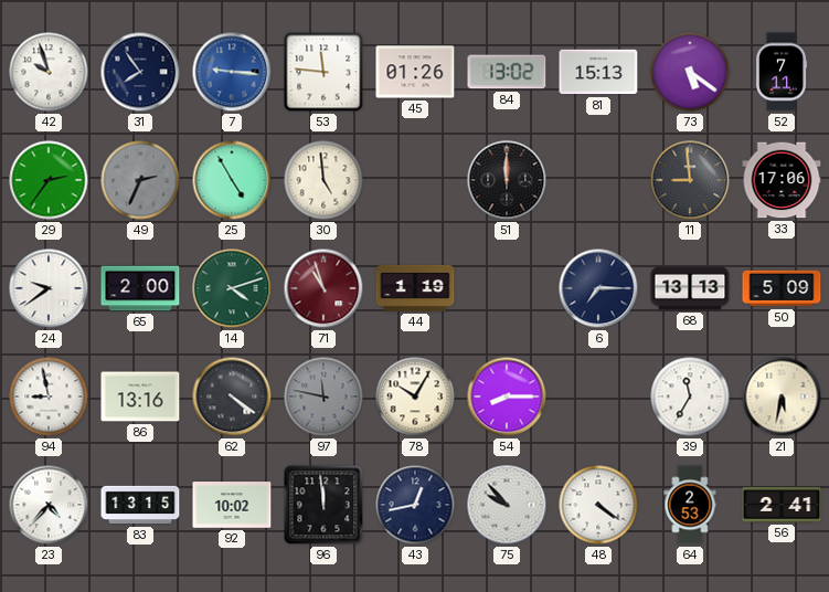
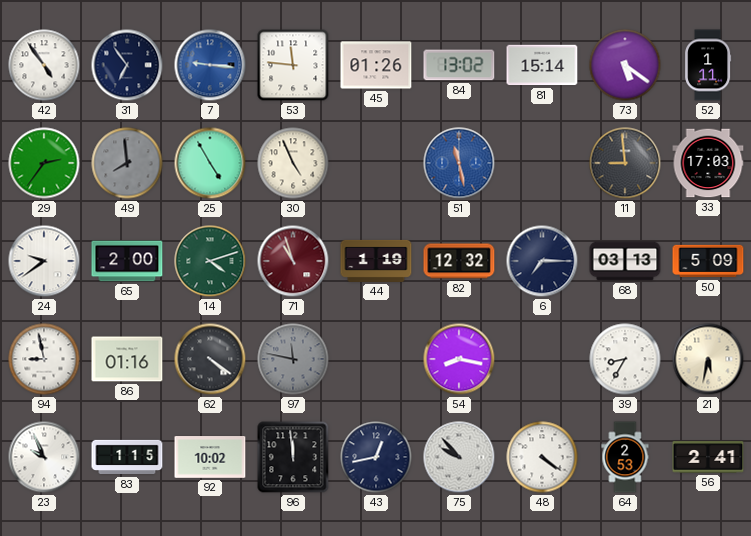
42: 9:57 -> 4:54 (44, 65)
31: 7:54 -> 6:54 (127, 65)
81: 15:13 -> 15:14 (542, 65)
52: 7:11 -> 1:11 (709, 65)
49: 2:34 -> 7:59 (127, 163)
30: 4:59 -> 4:56 (293, 163)
51: 12:00 -> 11:28 (459, 163)
51 dial: black -> blue (459, 163)
33: 17:06 -> 17:03 (708, 163)
82: none -> 12:32 (459, 261)
68: 13:13 -> 03:13 (625, 261)
86: 13:16 -> 01:16 (127, 359)
78: 10:05 -> none (415, 397)
54: 8:15 -> 8:17 (459, 359)
39: 11:35 -> 8:35 (625, 359)
23: 4:37 -> 9:56 (44, 457)
83: 13:15 -> 1:15 (127, 457)
